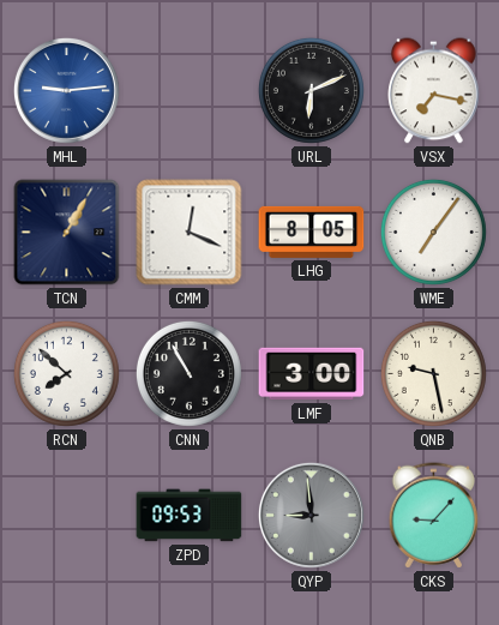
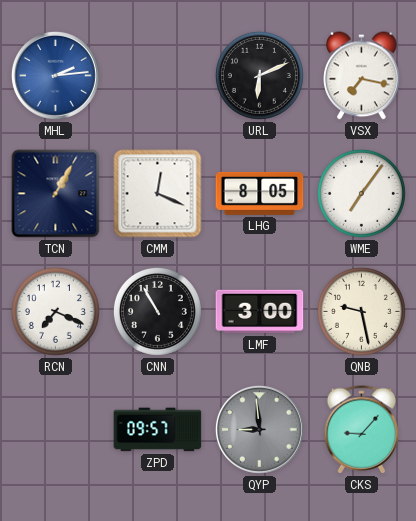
MHL: 9:14 -> 2:14 (55, 75)
RCN: 7:52 -> 7:19 (55, 311)
ZPD: 09:53 -> 09:57 (158, 430)
